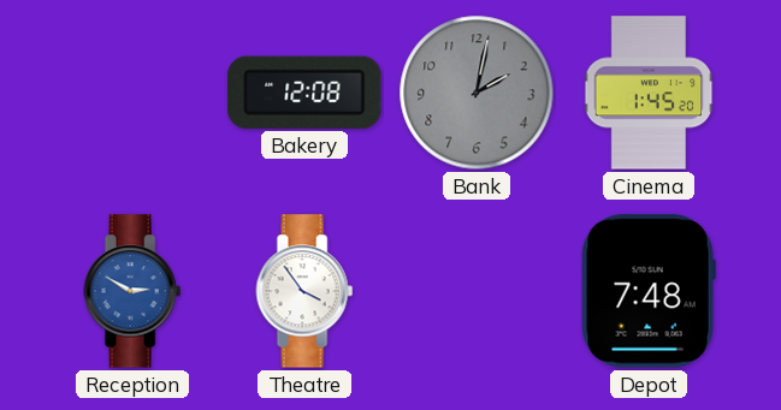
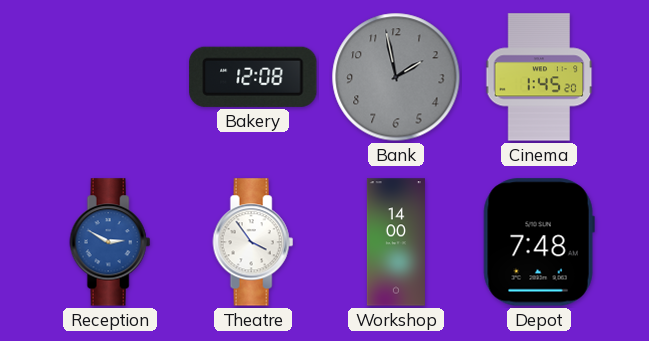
Bank: 2:02 -> 1:58 (396, 77)
Workshop: none -> 14:00 (396, 242)
